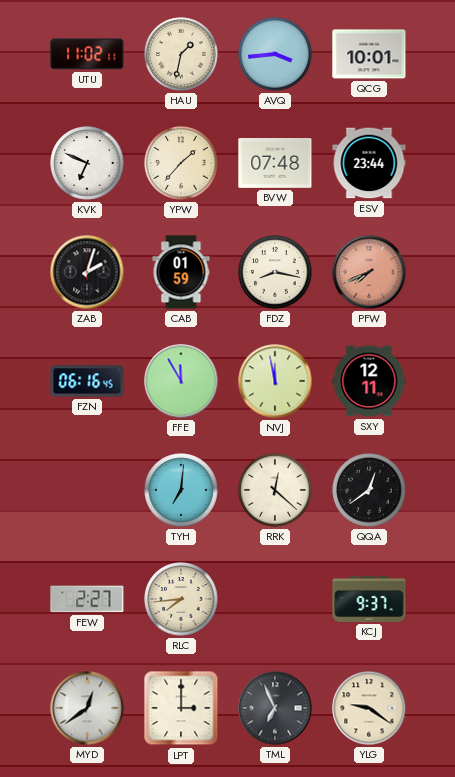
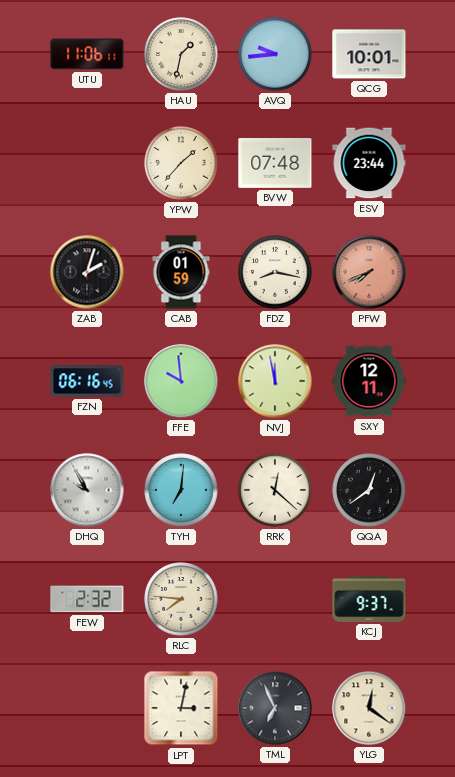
UTU: 11:02 -> 11:06 (87, 54)
AVQ: 3:44 -> 9:44 (275, 54)
KVK: 6:49 -> none (87, 163)
FFE: 11:55 -> 9:59 (181, 381)
DHQ: none -> 9:55 (87, 490)
FEW: 2:27 -> 2:32 (87, 599)
RLC: 7:44 -> 7:46 (181, 599)
MYD: 12:39 -> none (87, 708)
LPT: 3:00 -> 3:02 (181, 708)
YLG: 9:21 -> 12:21 (369, 708)
